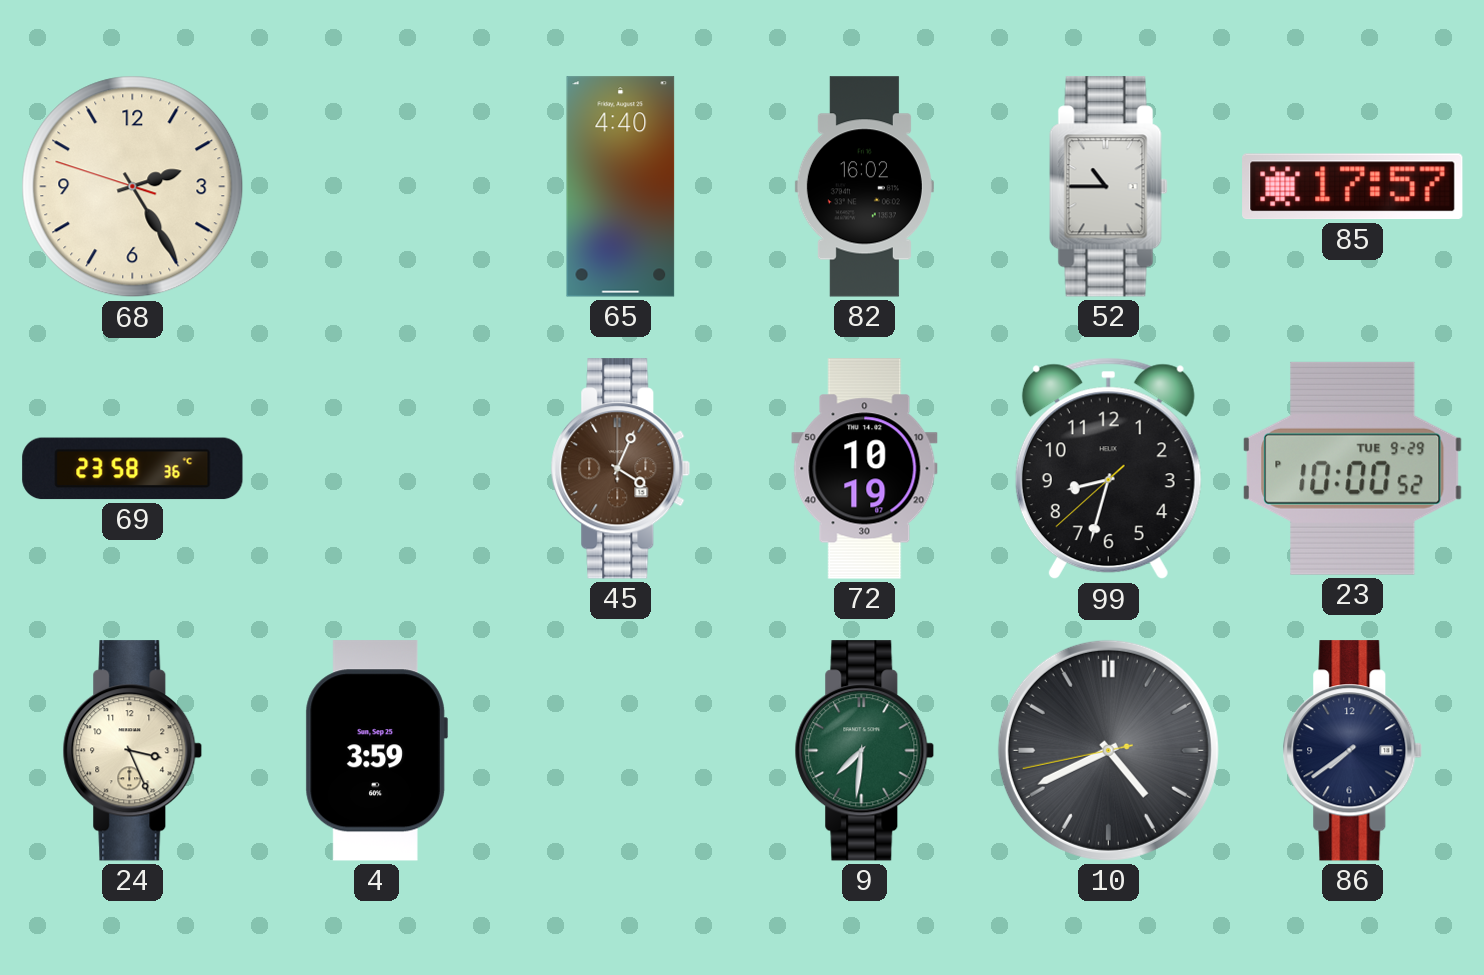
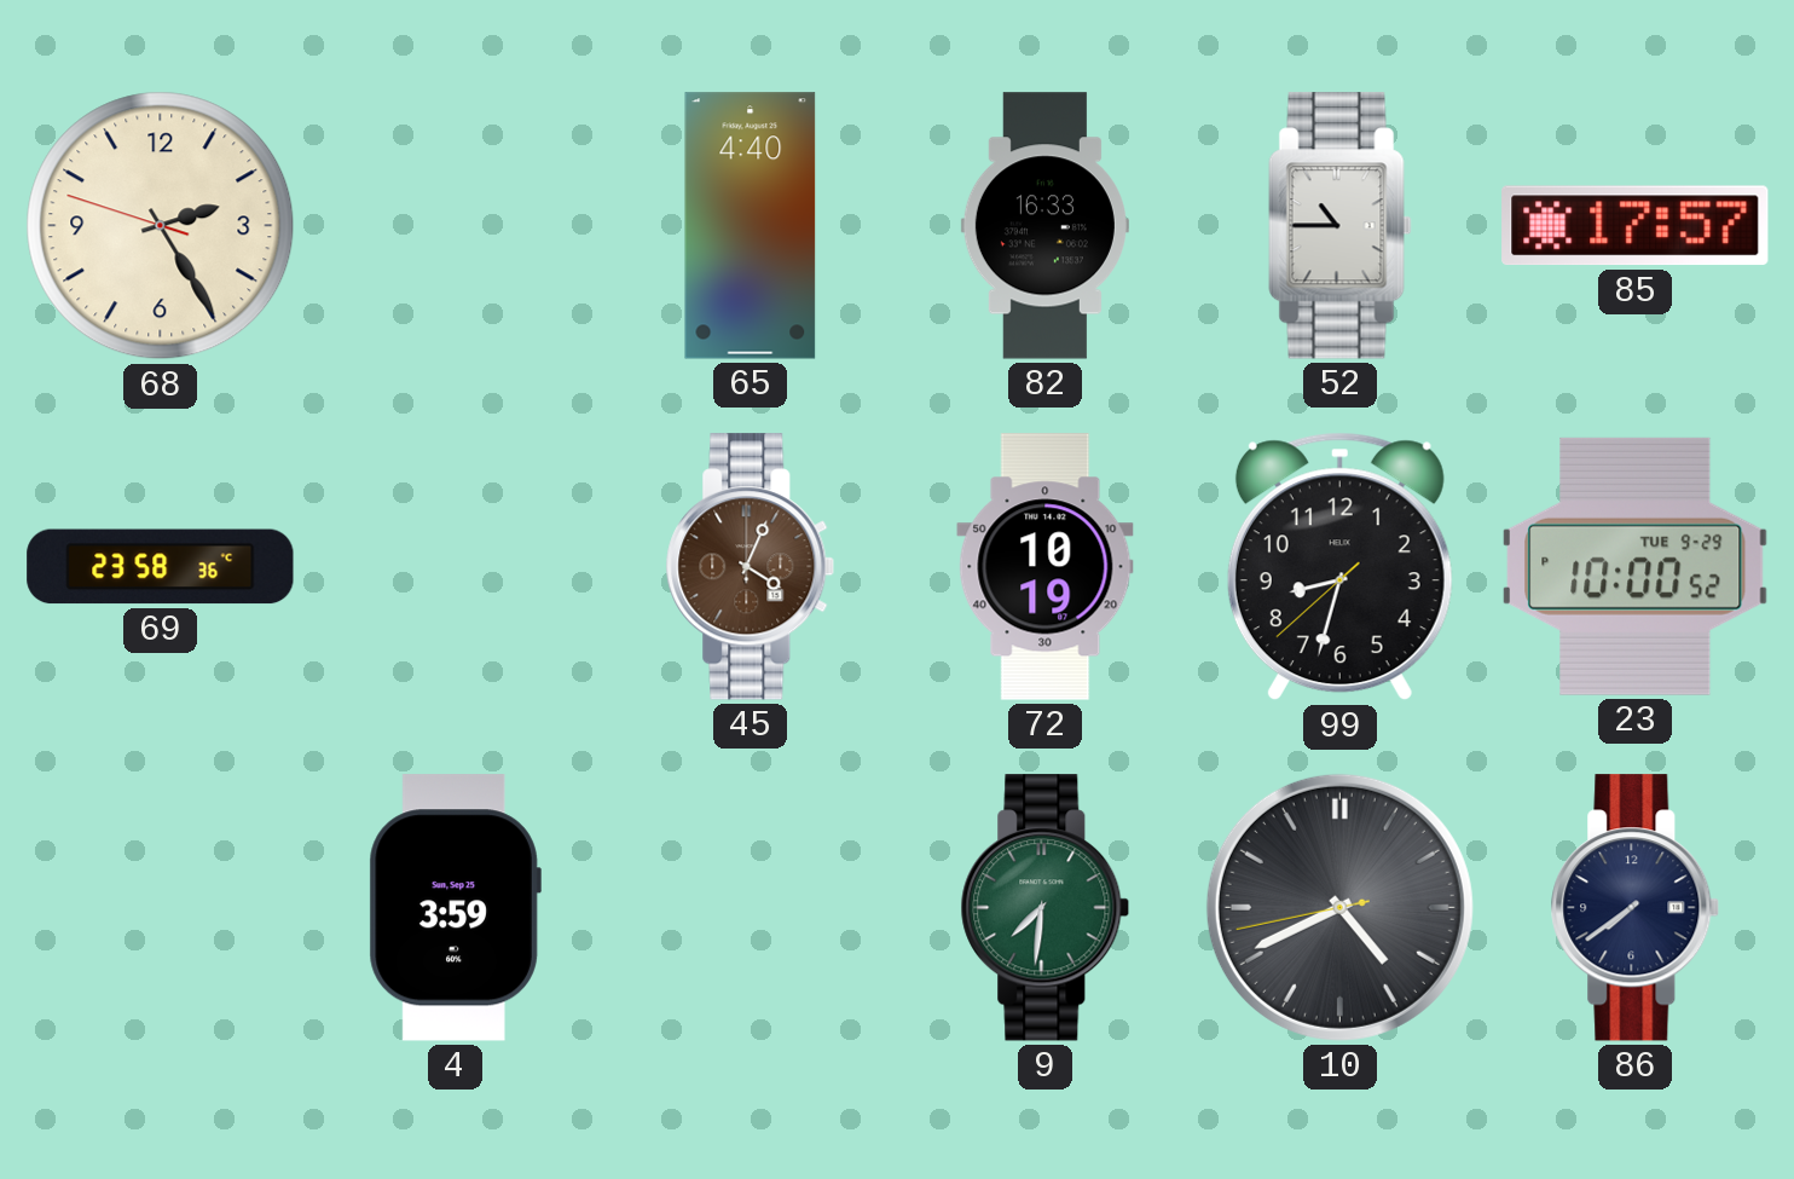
82: 16:02 -> 16:33 (1044, 226)
24: 3:26 -> none (133, 751)
